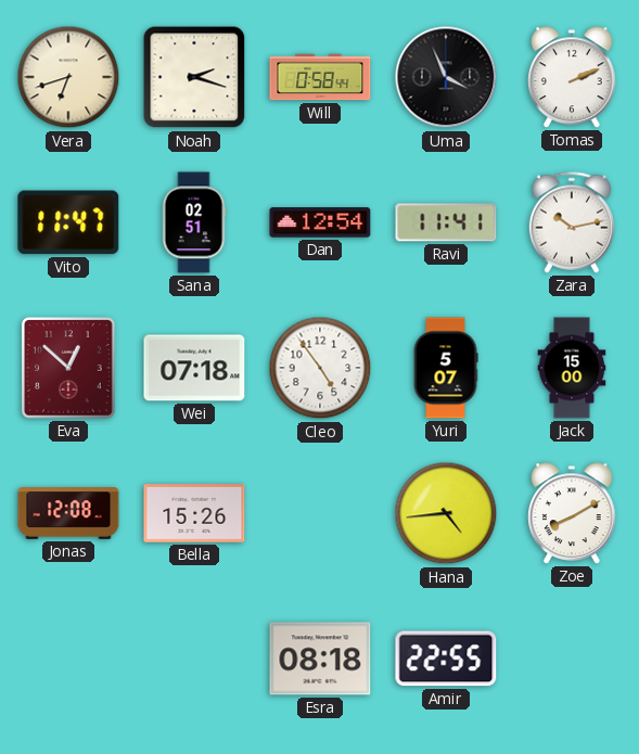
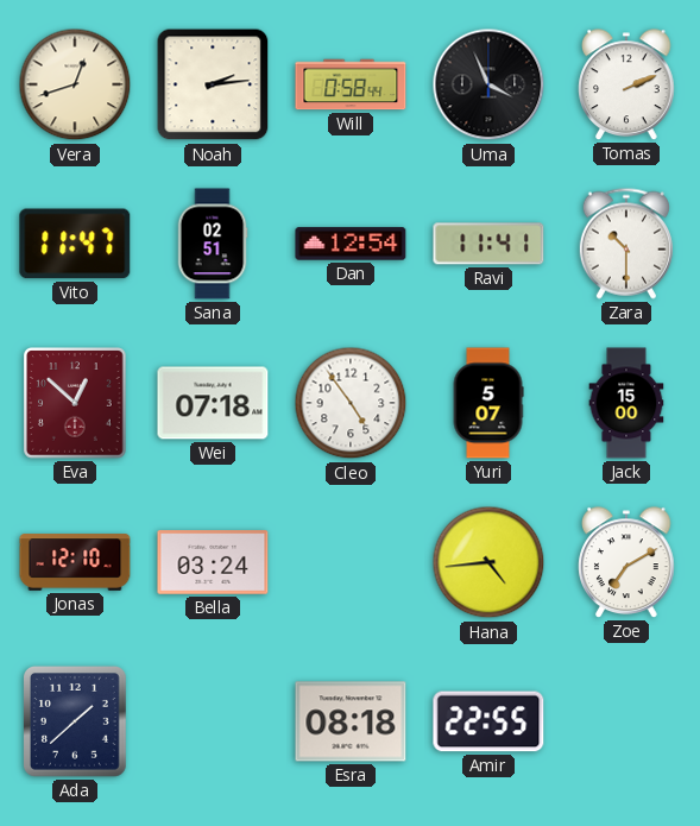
Vera: 6:42 -> 12:42 (75, 84)
Noah: 2:18 -> 2:14 (213, 84)
Zara: 10:13 -> 10:30 (626, 244)
Jonas: 12:08 -> 12:10 (75, 562)
Bella: 15:26 -> 03:24 (213, 562)
Zoe: 8:10 -> 7:10 (626, 562)
Ada: none -> 1:38 (76, 723)
